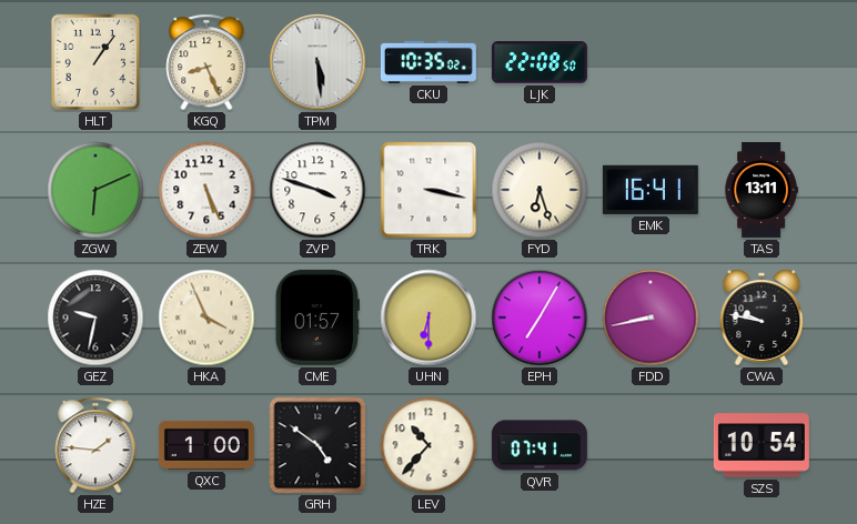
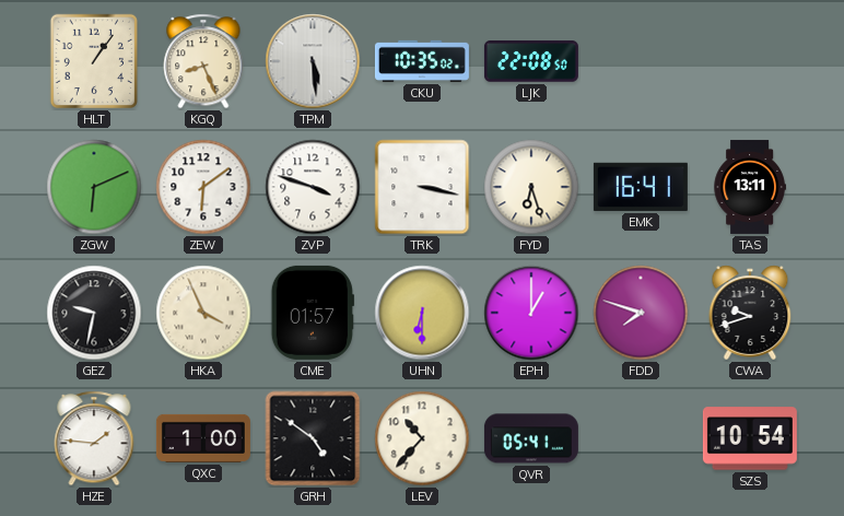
ZEW: 5:26 -> 6:09 (203, 187)
EPH: 7:05 -> 1:00 (531, 313)
FDD: 8:43 -> 7:48 (641, 313)
CWA: 9:47 -> 9:42 (750, 313)
QVR: 07:41 -> 05:41 (531, 438)
